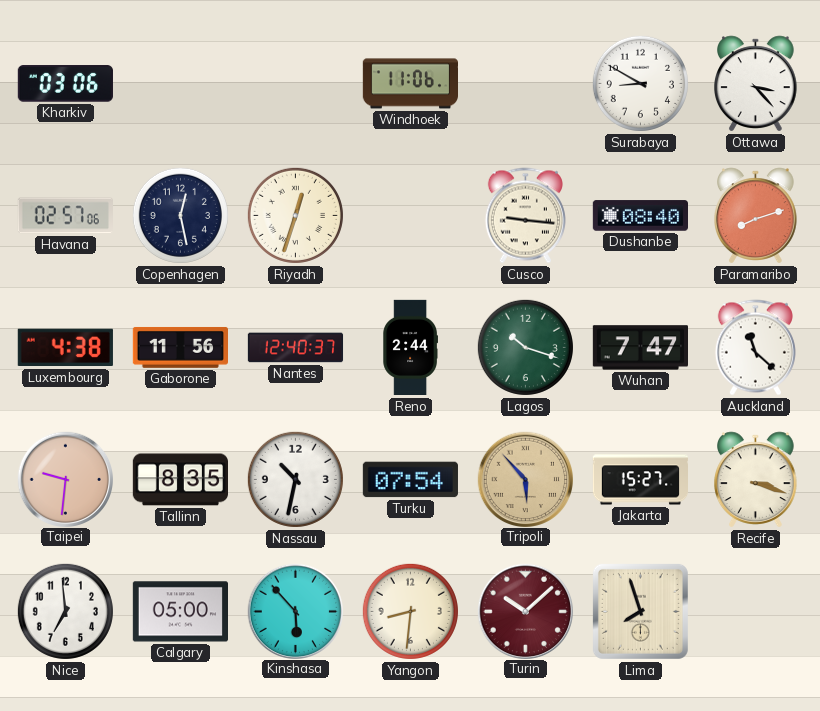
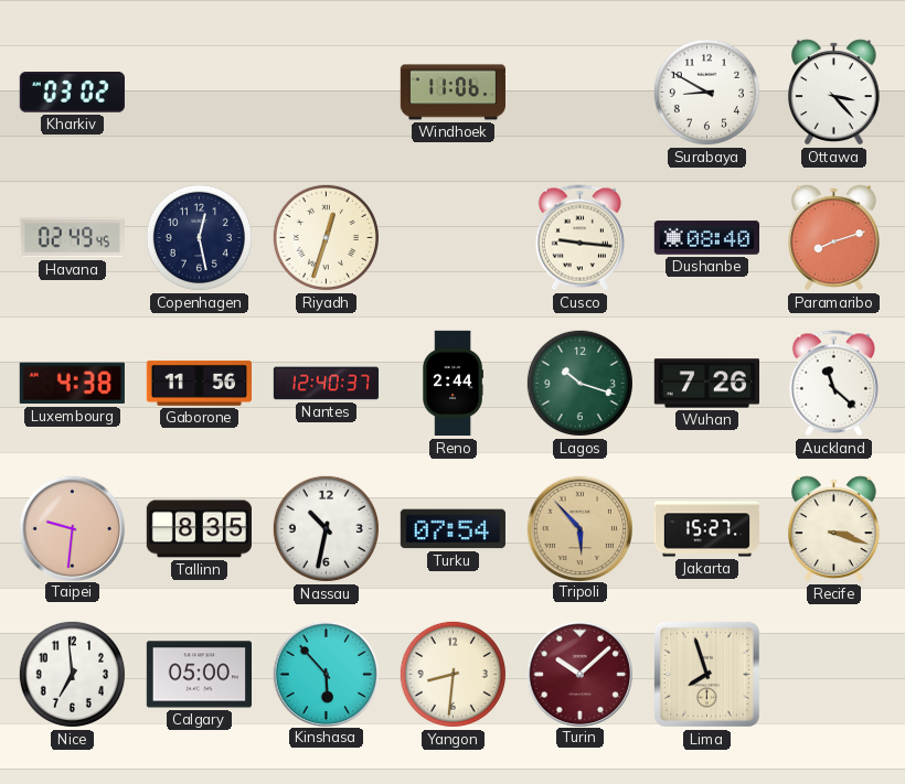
Kharkiv: 03:06 -> 03:02 (72, 93)
Havana: 02:57 -> 02:49 (72, 238)
Wuhan: 7:47 -> 7:26 (706, 384)
